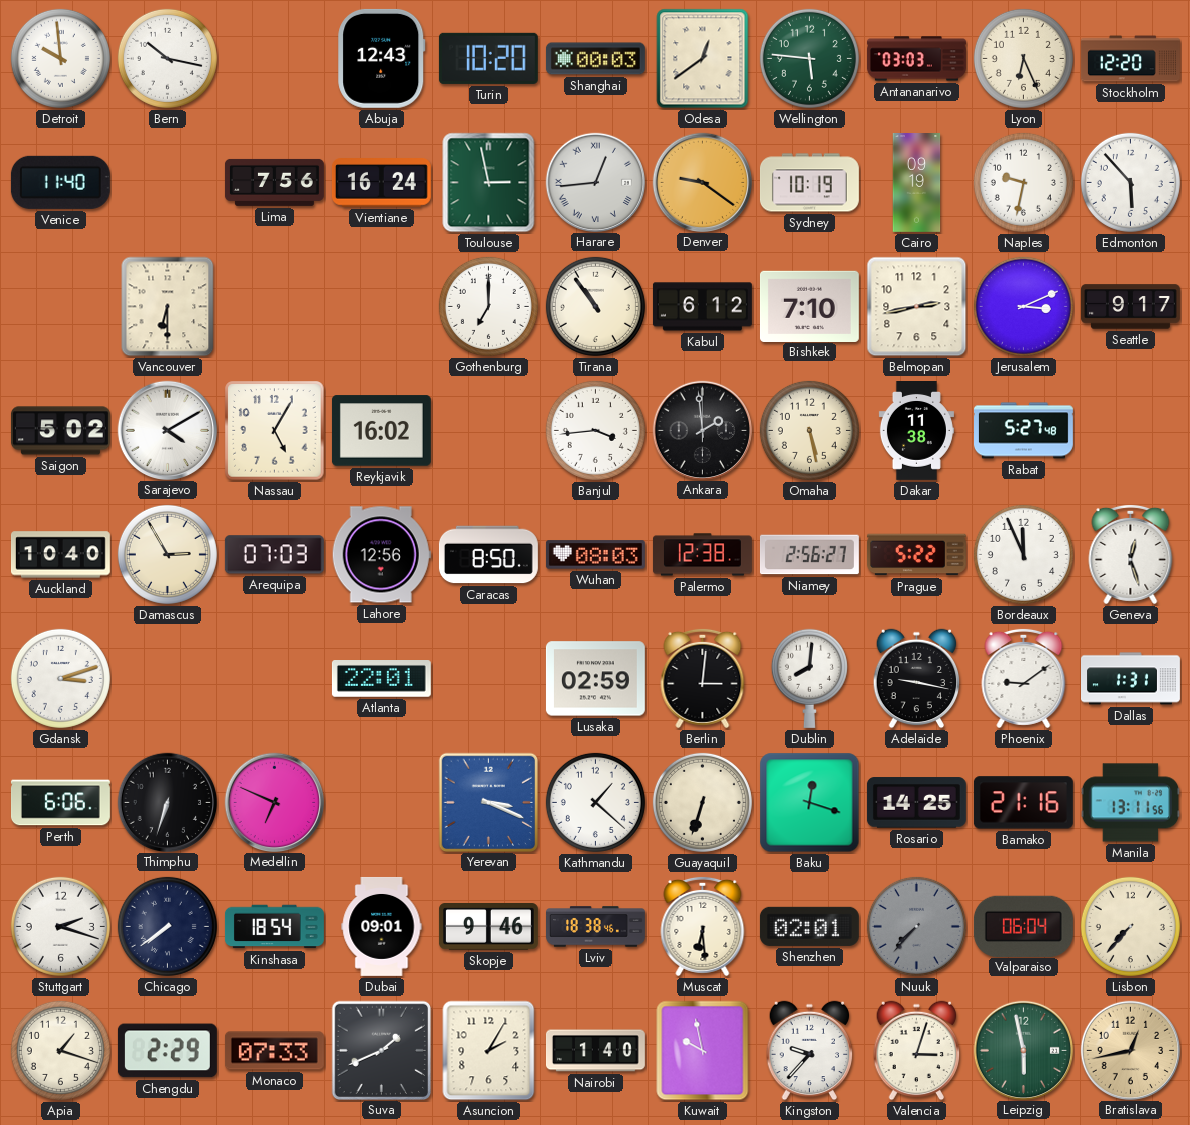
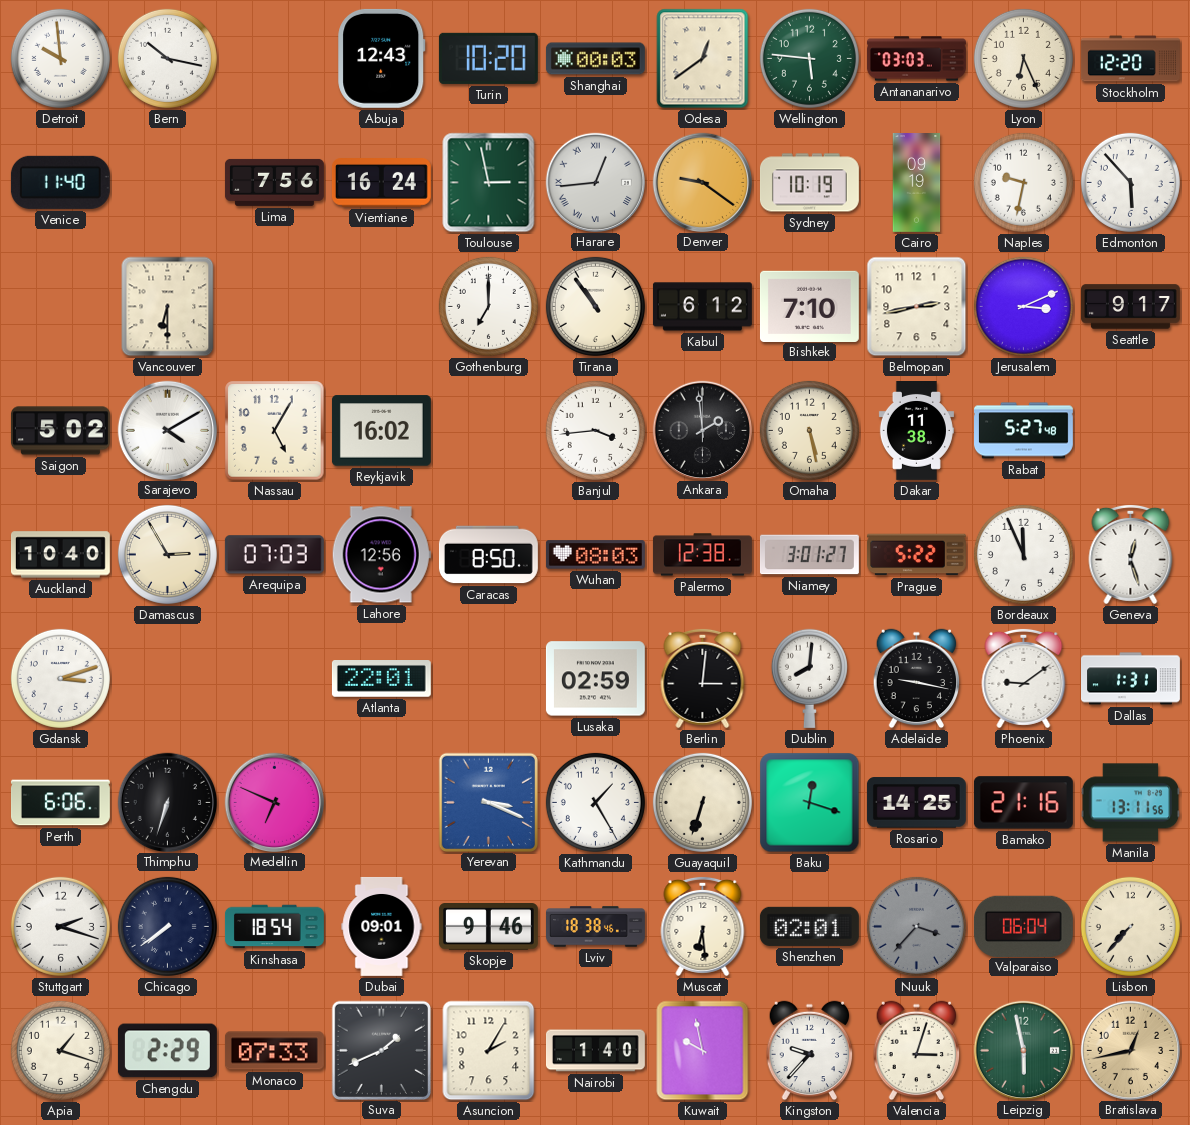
Niamey: 2:56 -> 3:01 (809, 555)
Kathmandu: 1:22 -> 1:25 (595, 802)
Nuuk: 7:37 -> 3:37 (916, 926)
